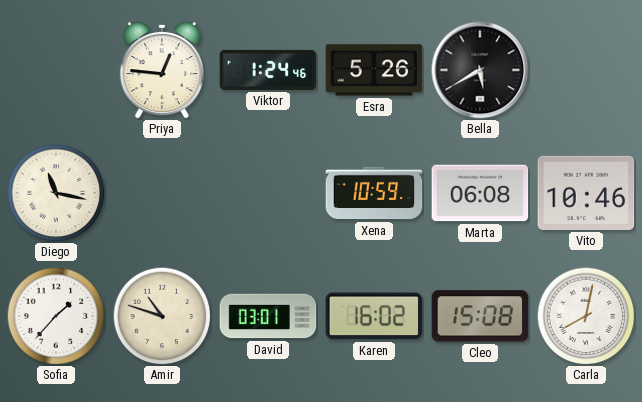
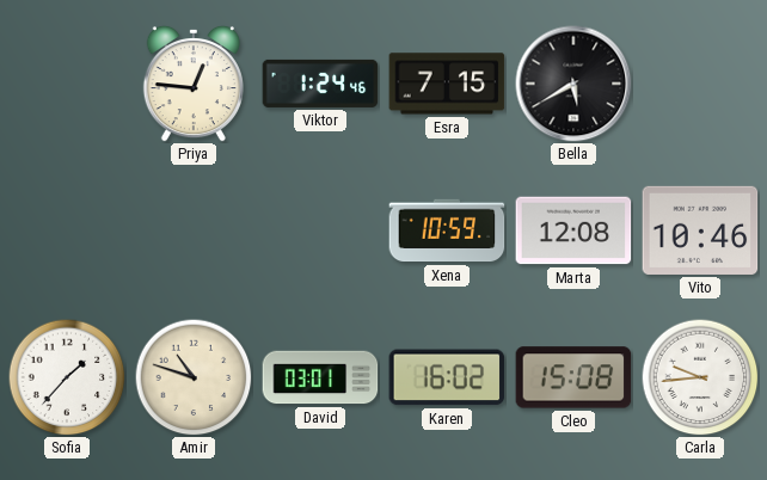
Esra: 5:26 -> 7:15 (447, 84)
Diego: 11:17 -> none (56, 193)
Marta: 06:08 -> 12:08 (573, 230)
Carla: 8:02 -> 9:44 (700, 377)
